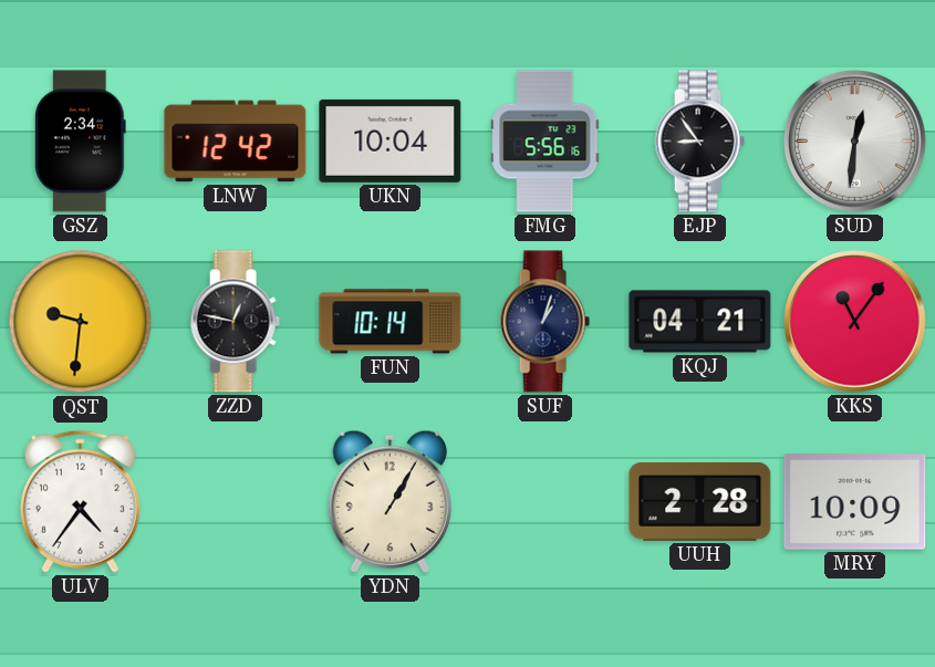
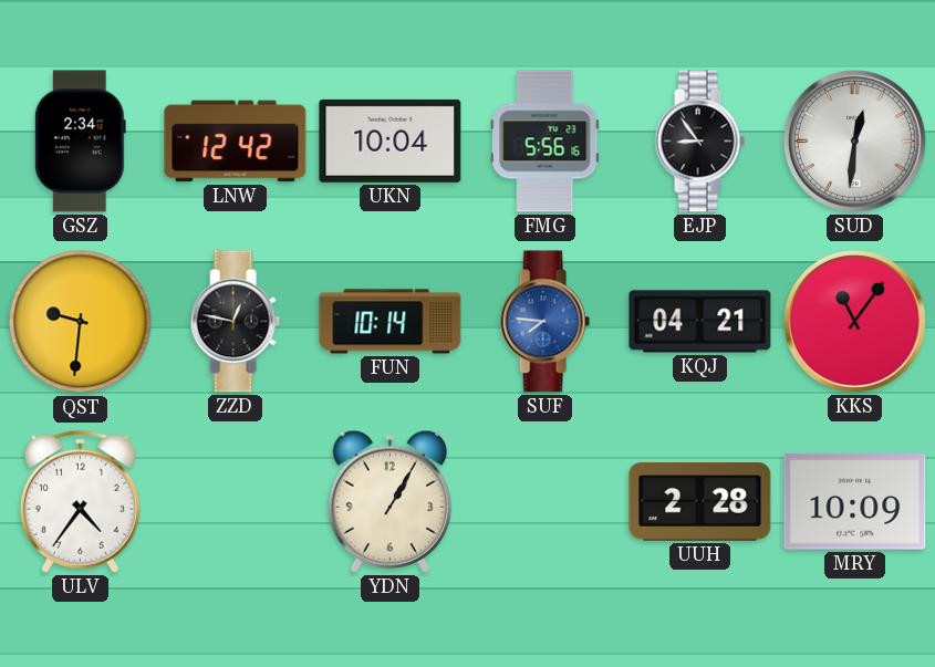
SUF: 1:03 -> 7:46 (544, 322)
SUF dial: navy -> blue (544, 322)
